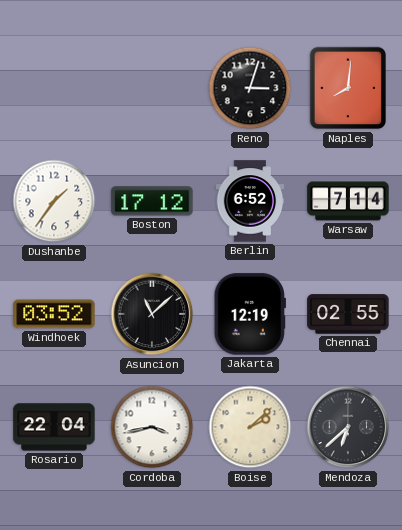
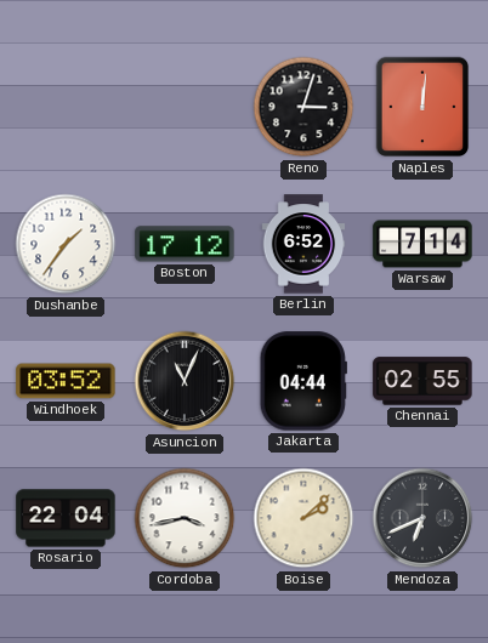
Naples: 8:01 -> 12:01 (422, 107)
Asuncion: 11:08 -> 11:04 (185, 381)
Jakarta: 12:19 -> 04:44 (303, 381)
Mendoza: 6:38 -> 6:41 (422, 518)
